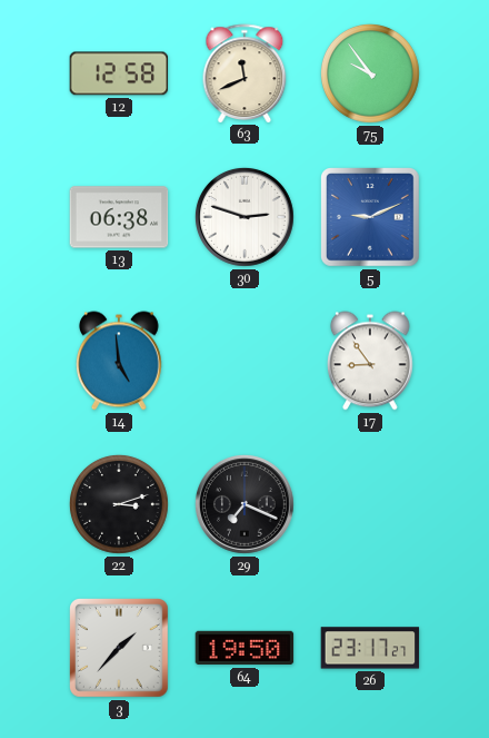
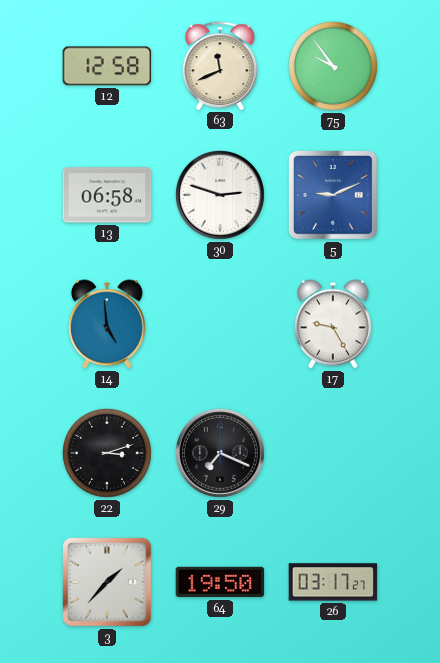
13: 06:38 -> 06:58 (107, 195)
17: 8:54 -> 9:25 (334, 324)
26: 23:17 -> 03:17 (333, 582)
